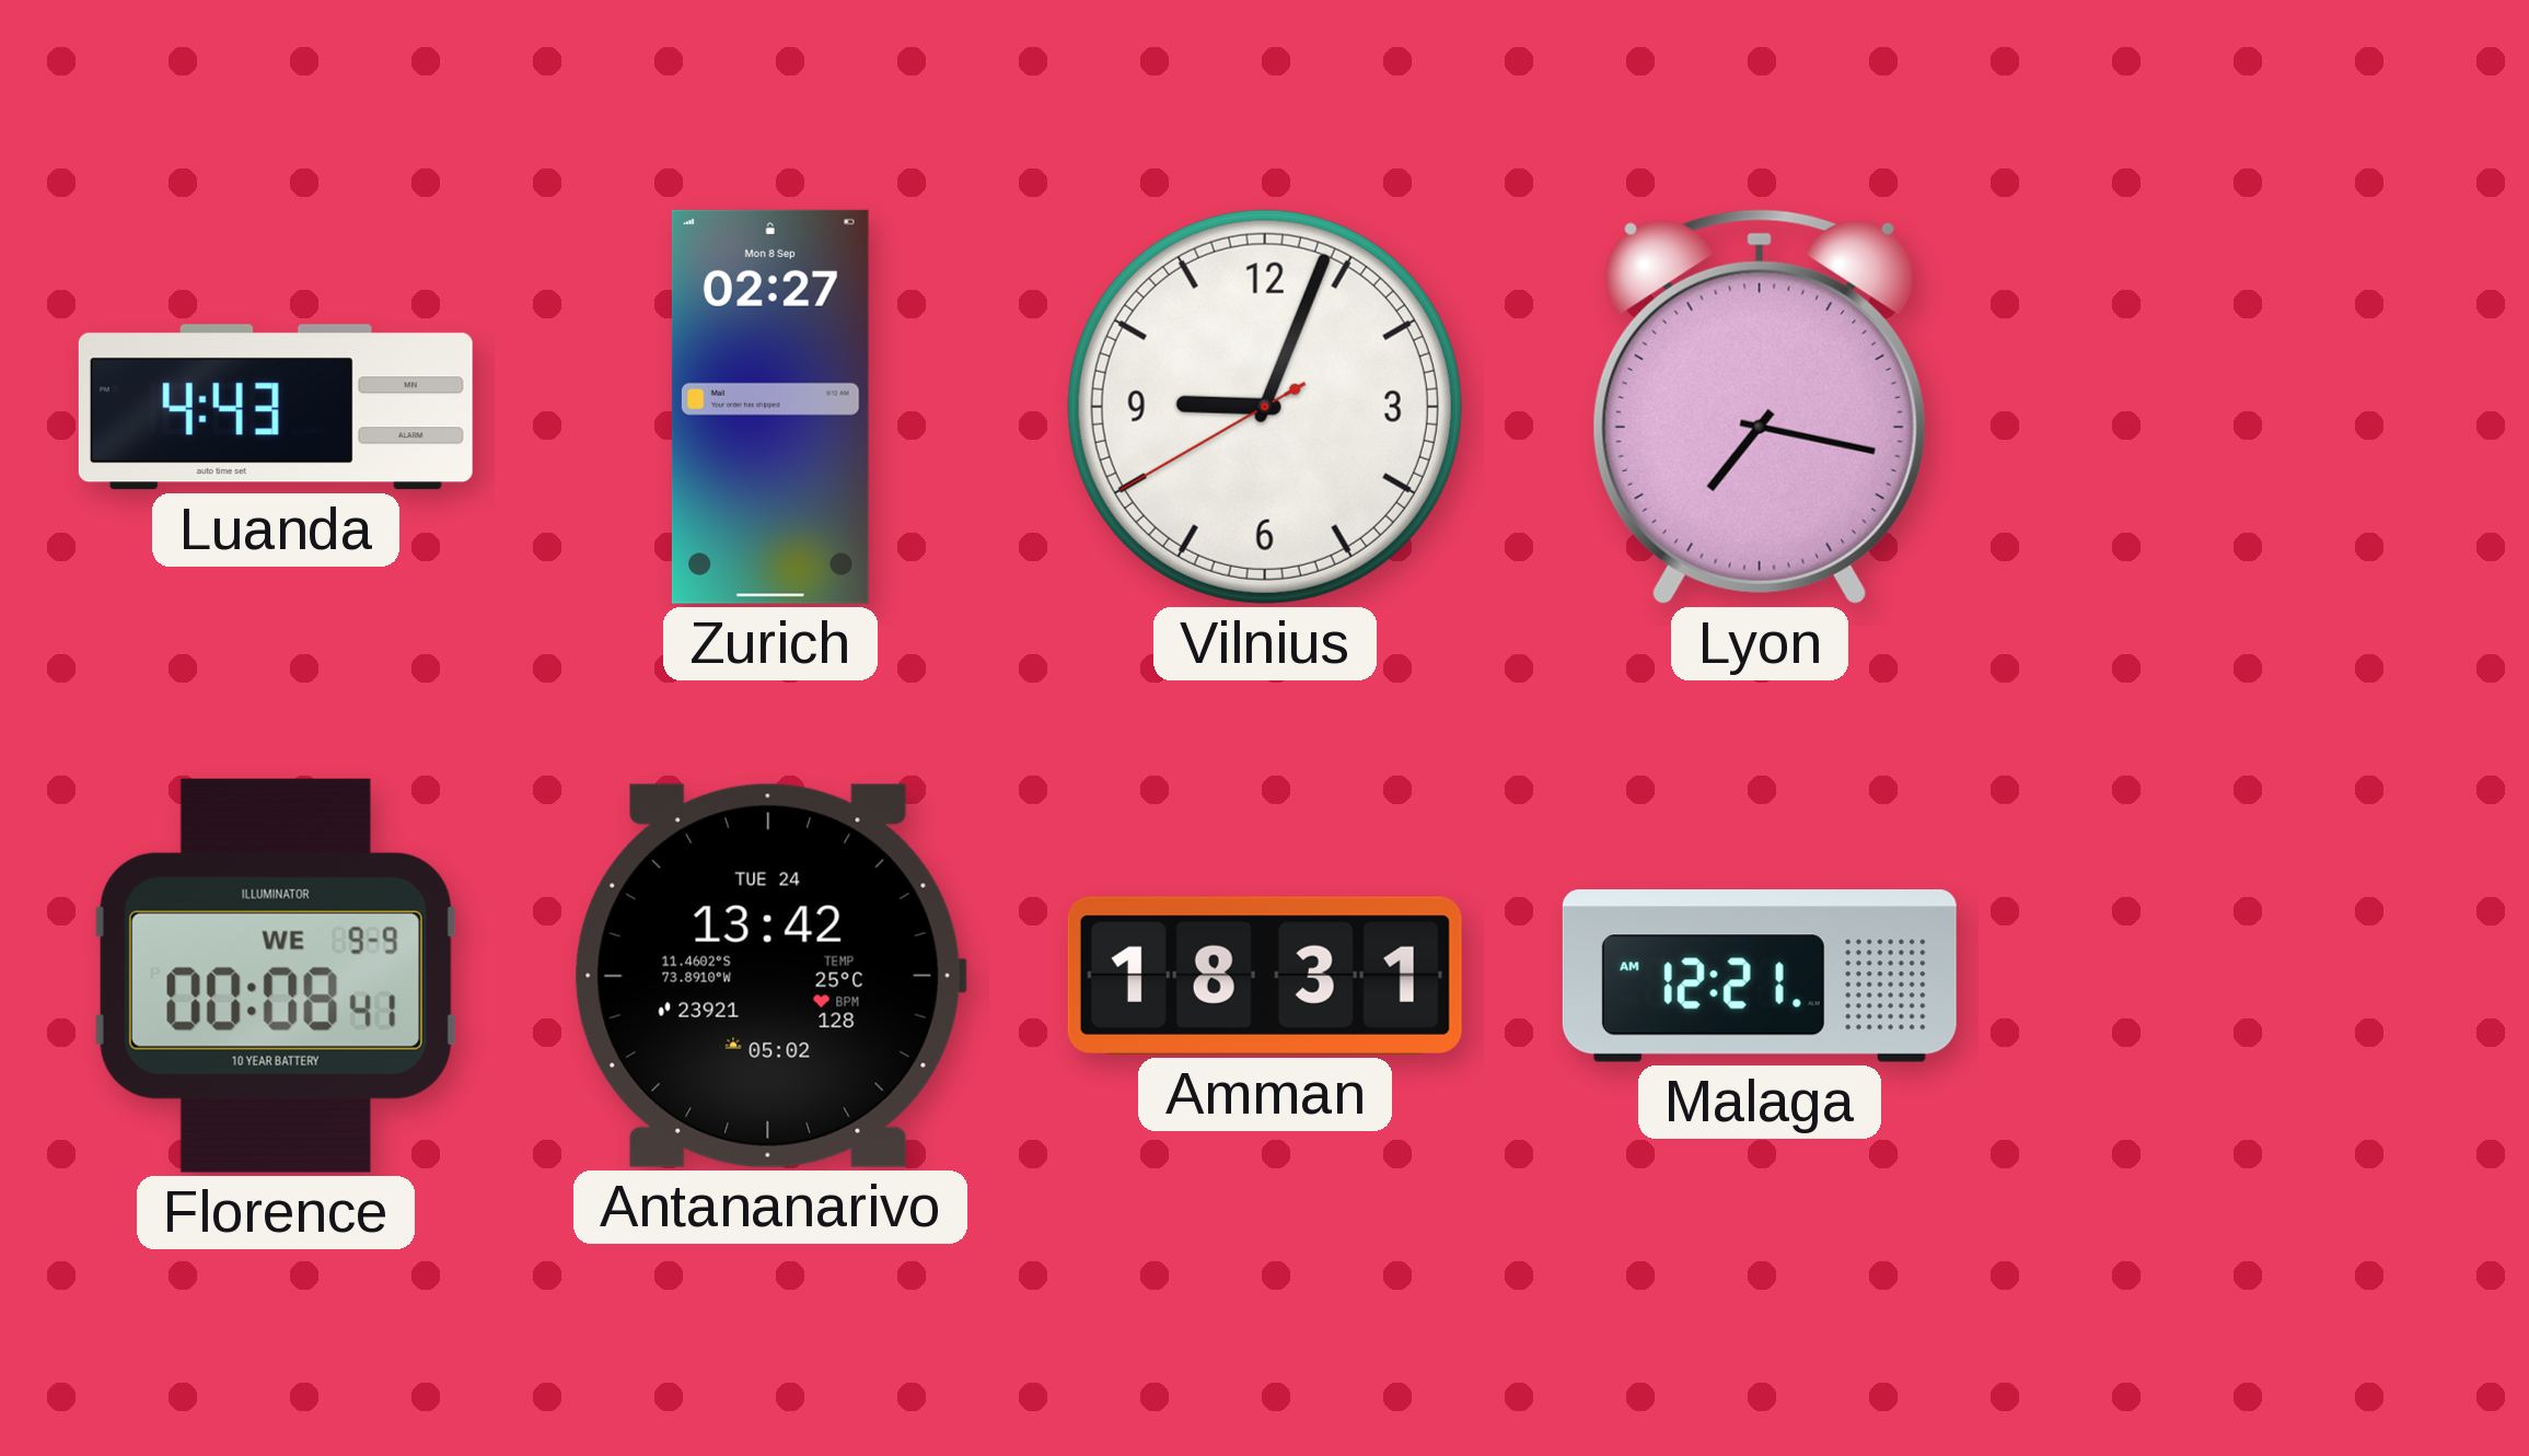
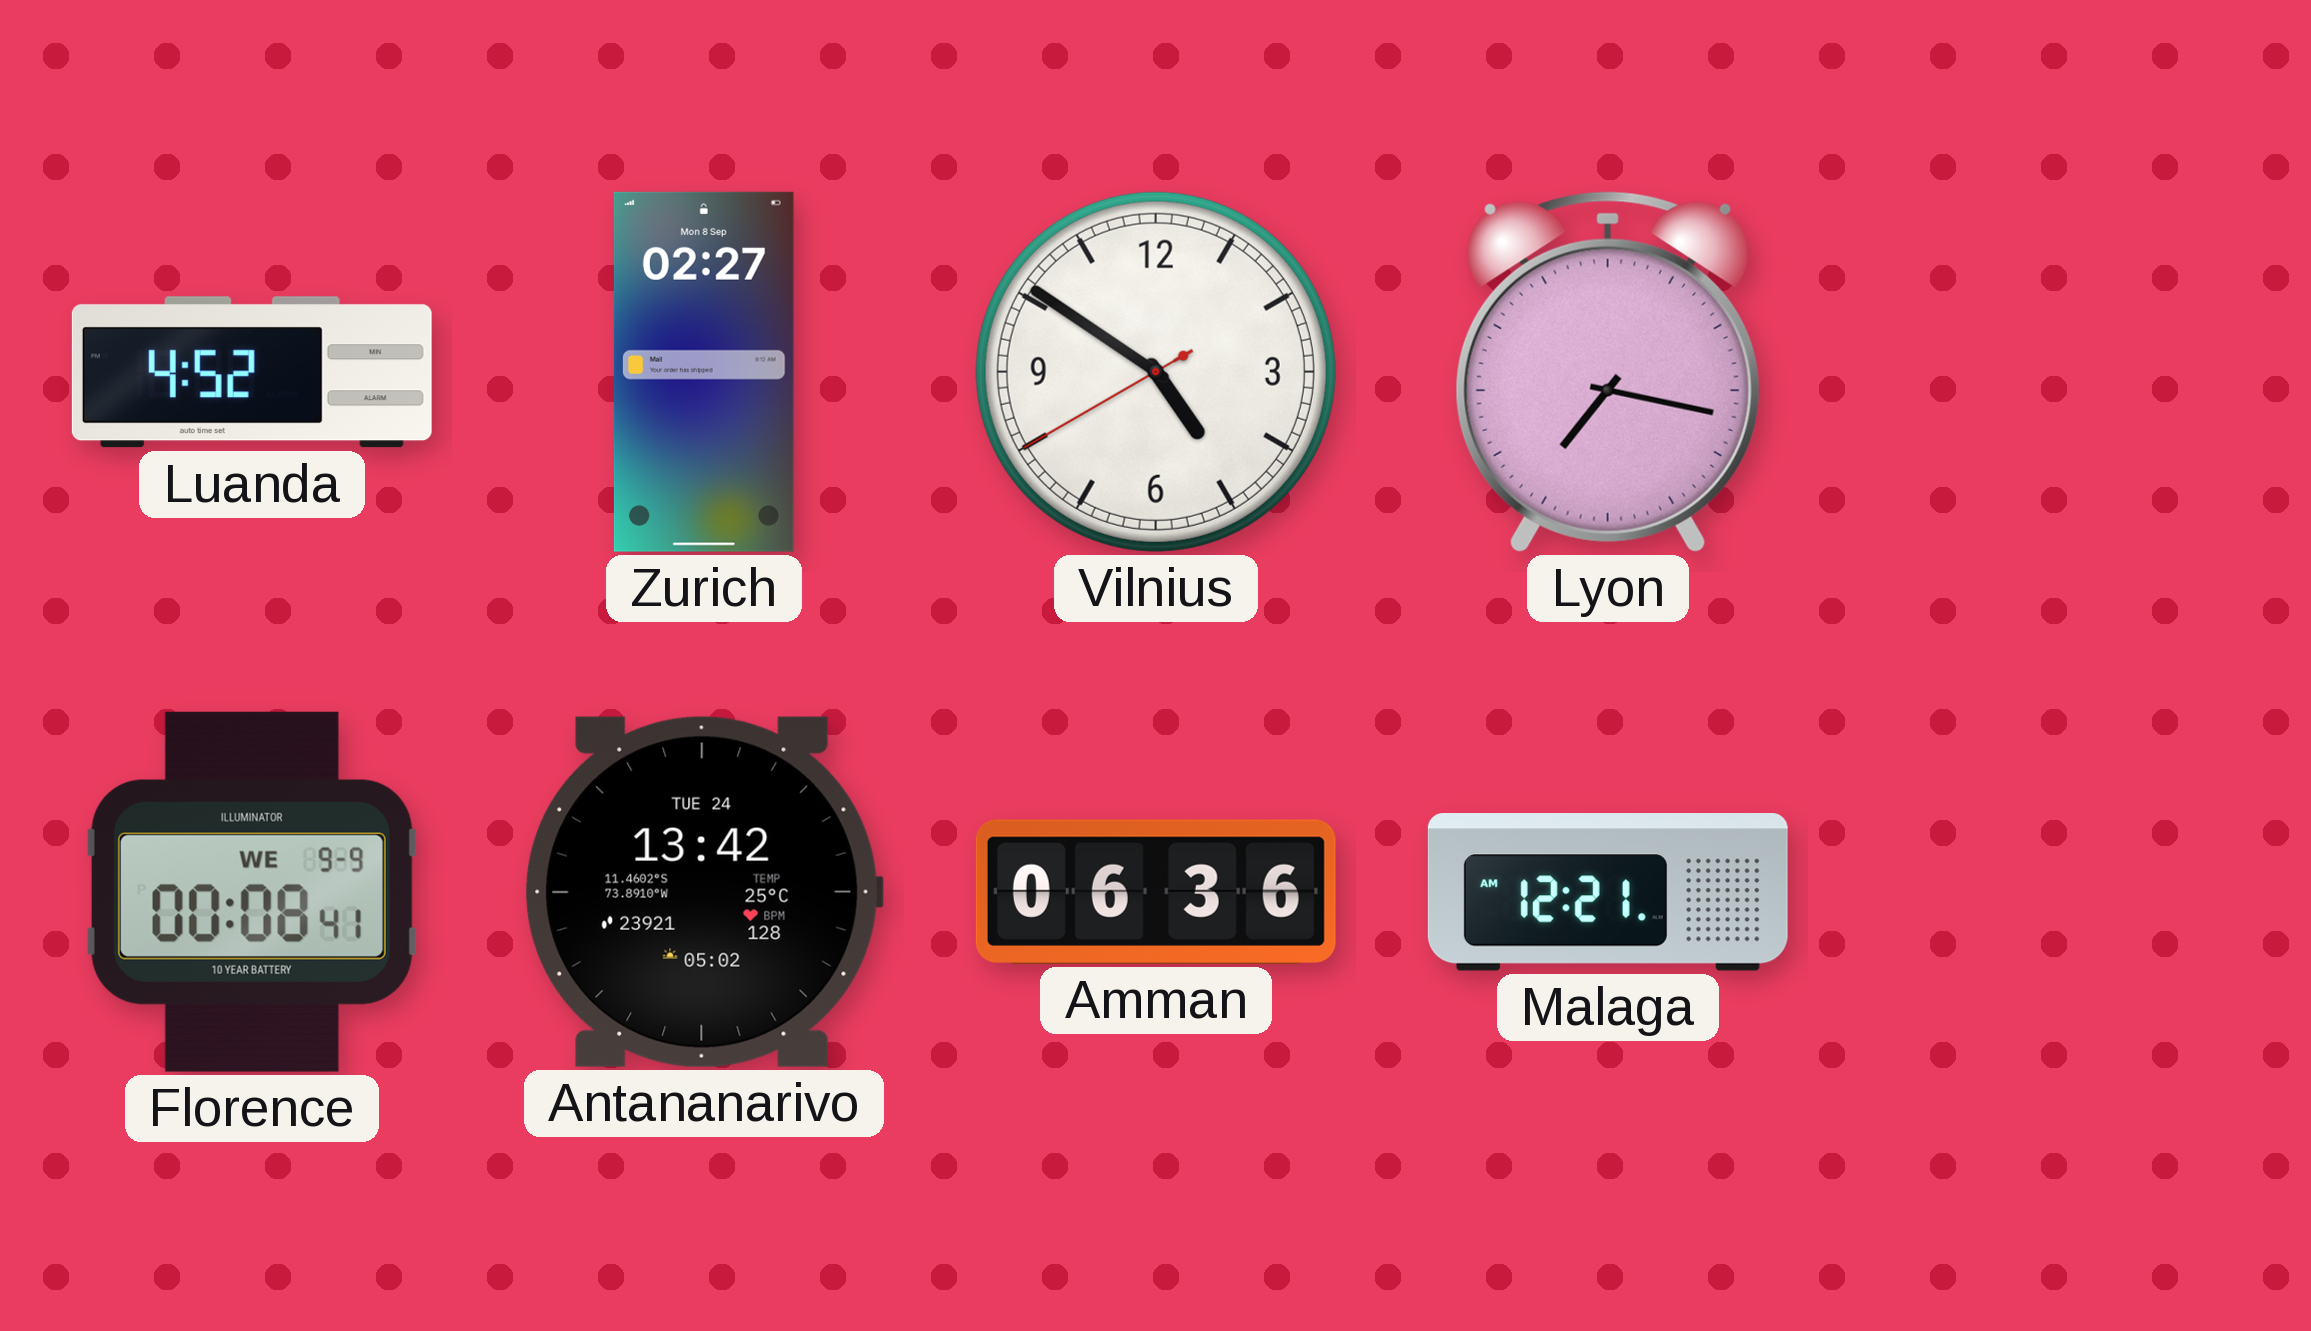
Luanda: 4:43 -> 4:52 (252, 372)
Vilnius: 9:03 -> 4:50 (1156, 372)
Amman: 18:31 -> 06:36 (1156, 892)
